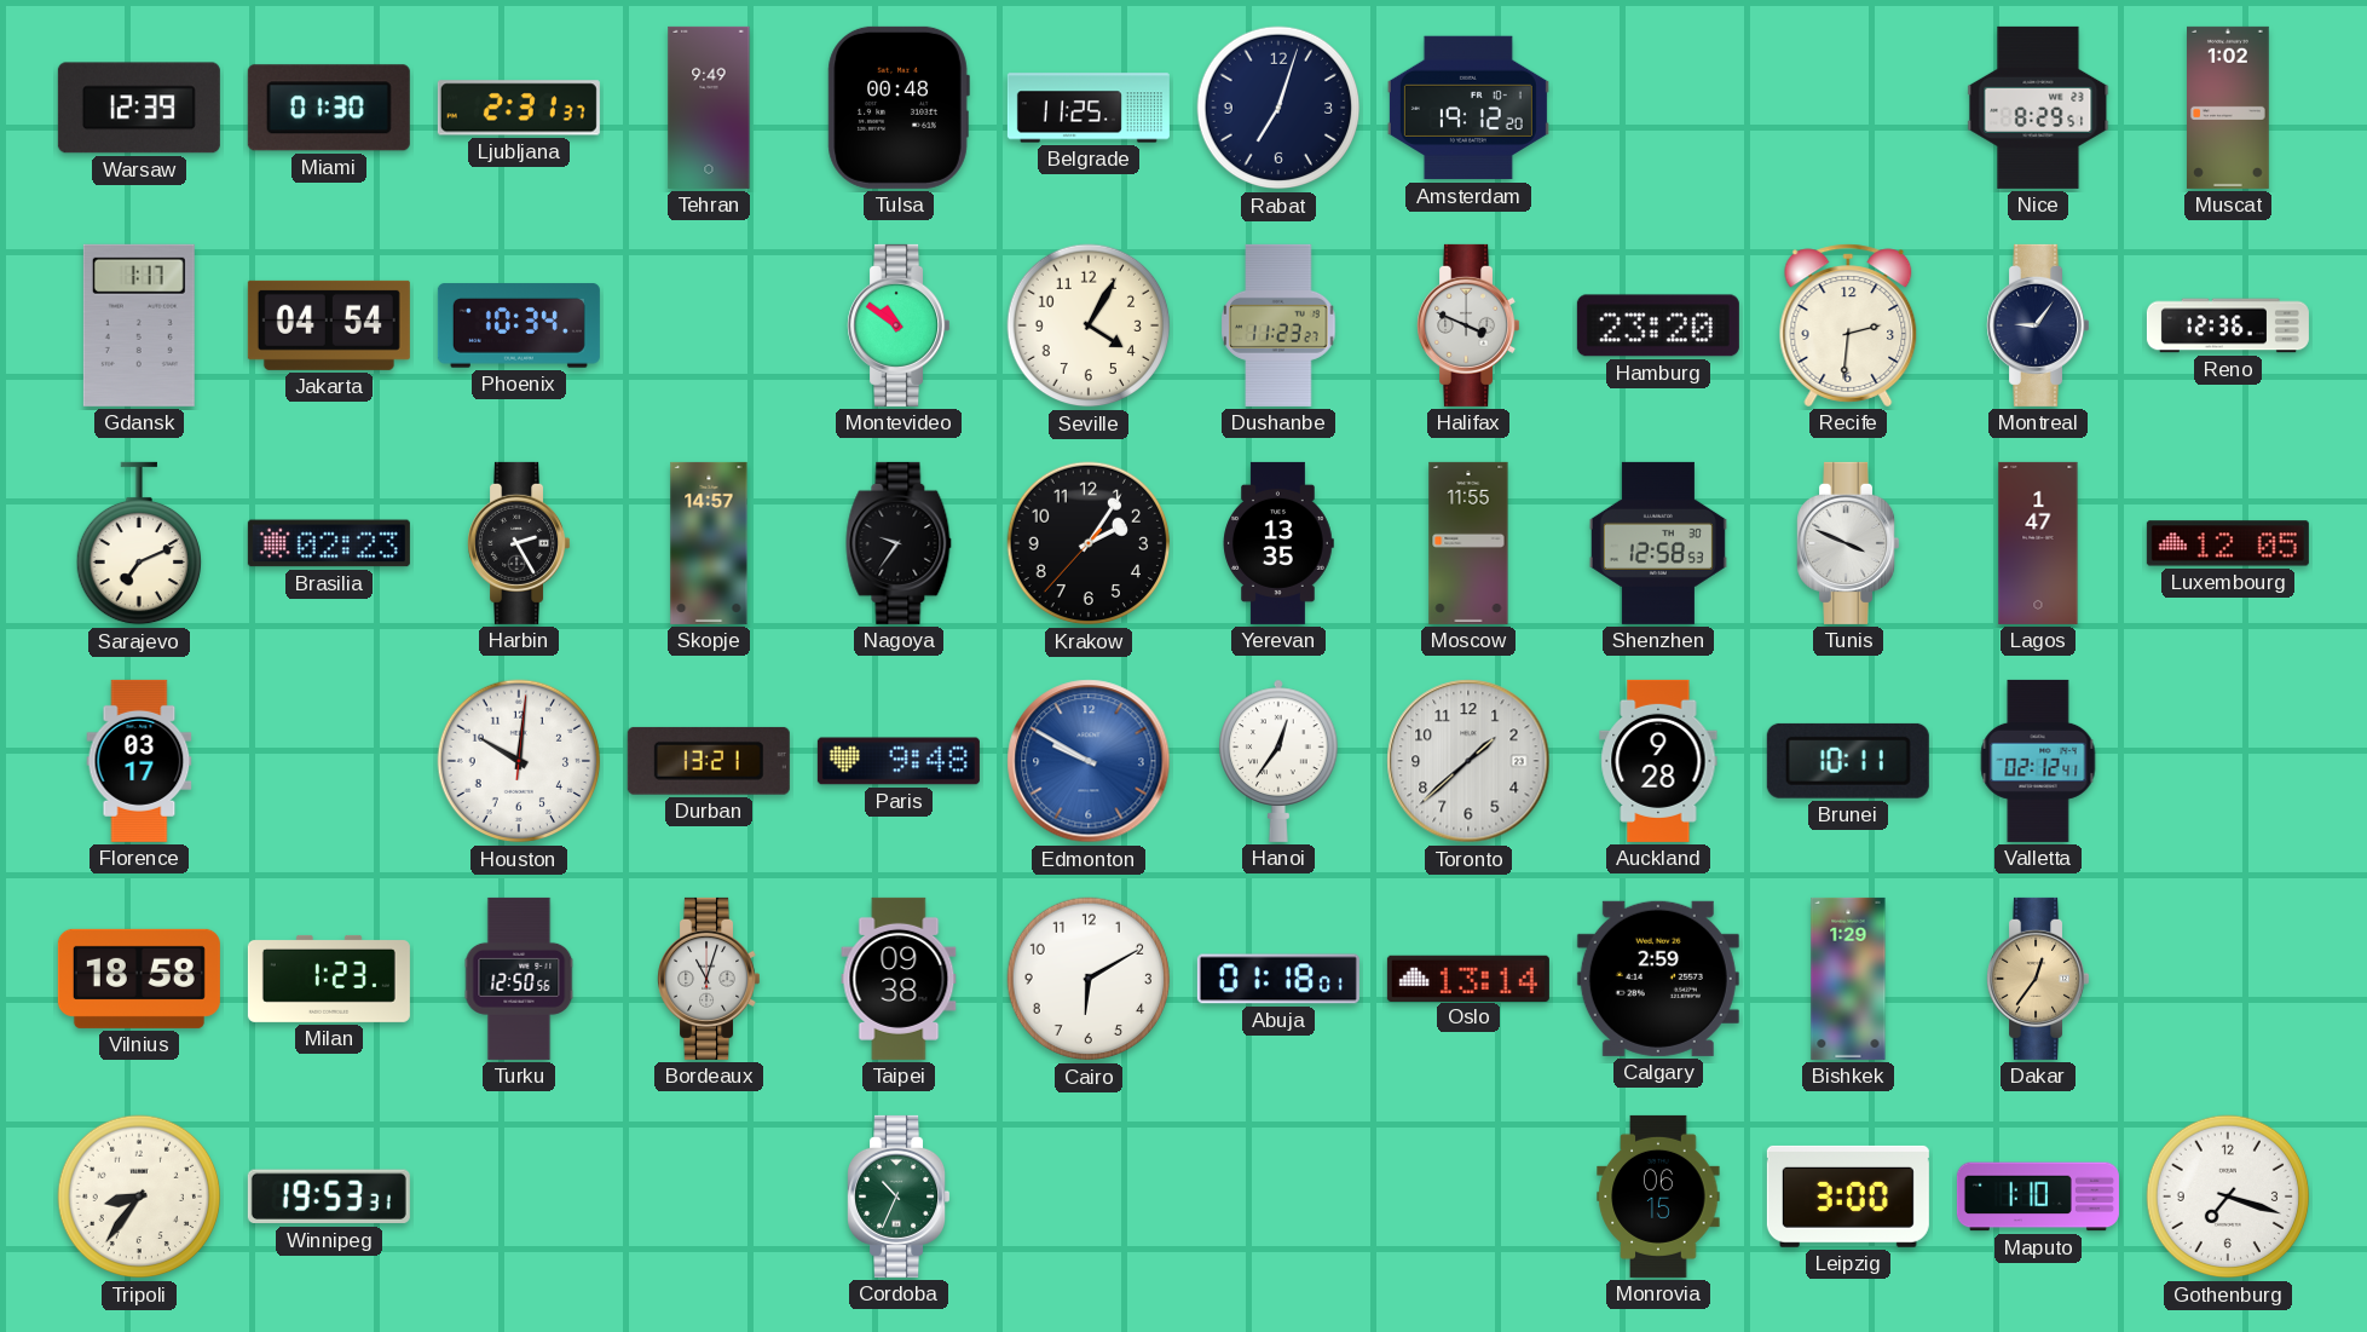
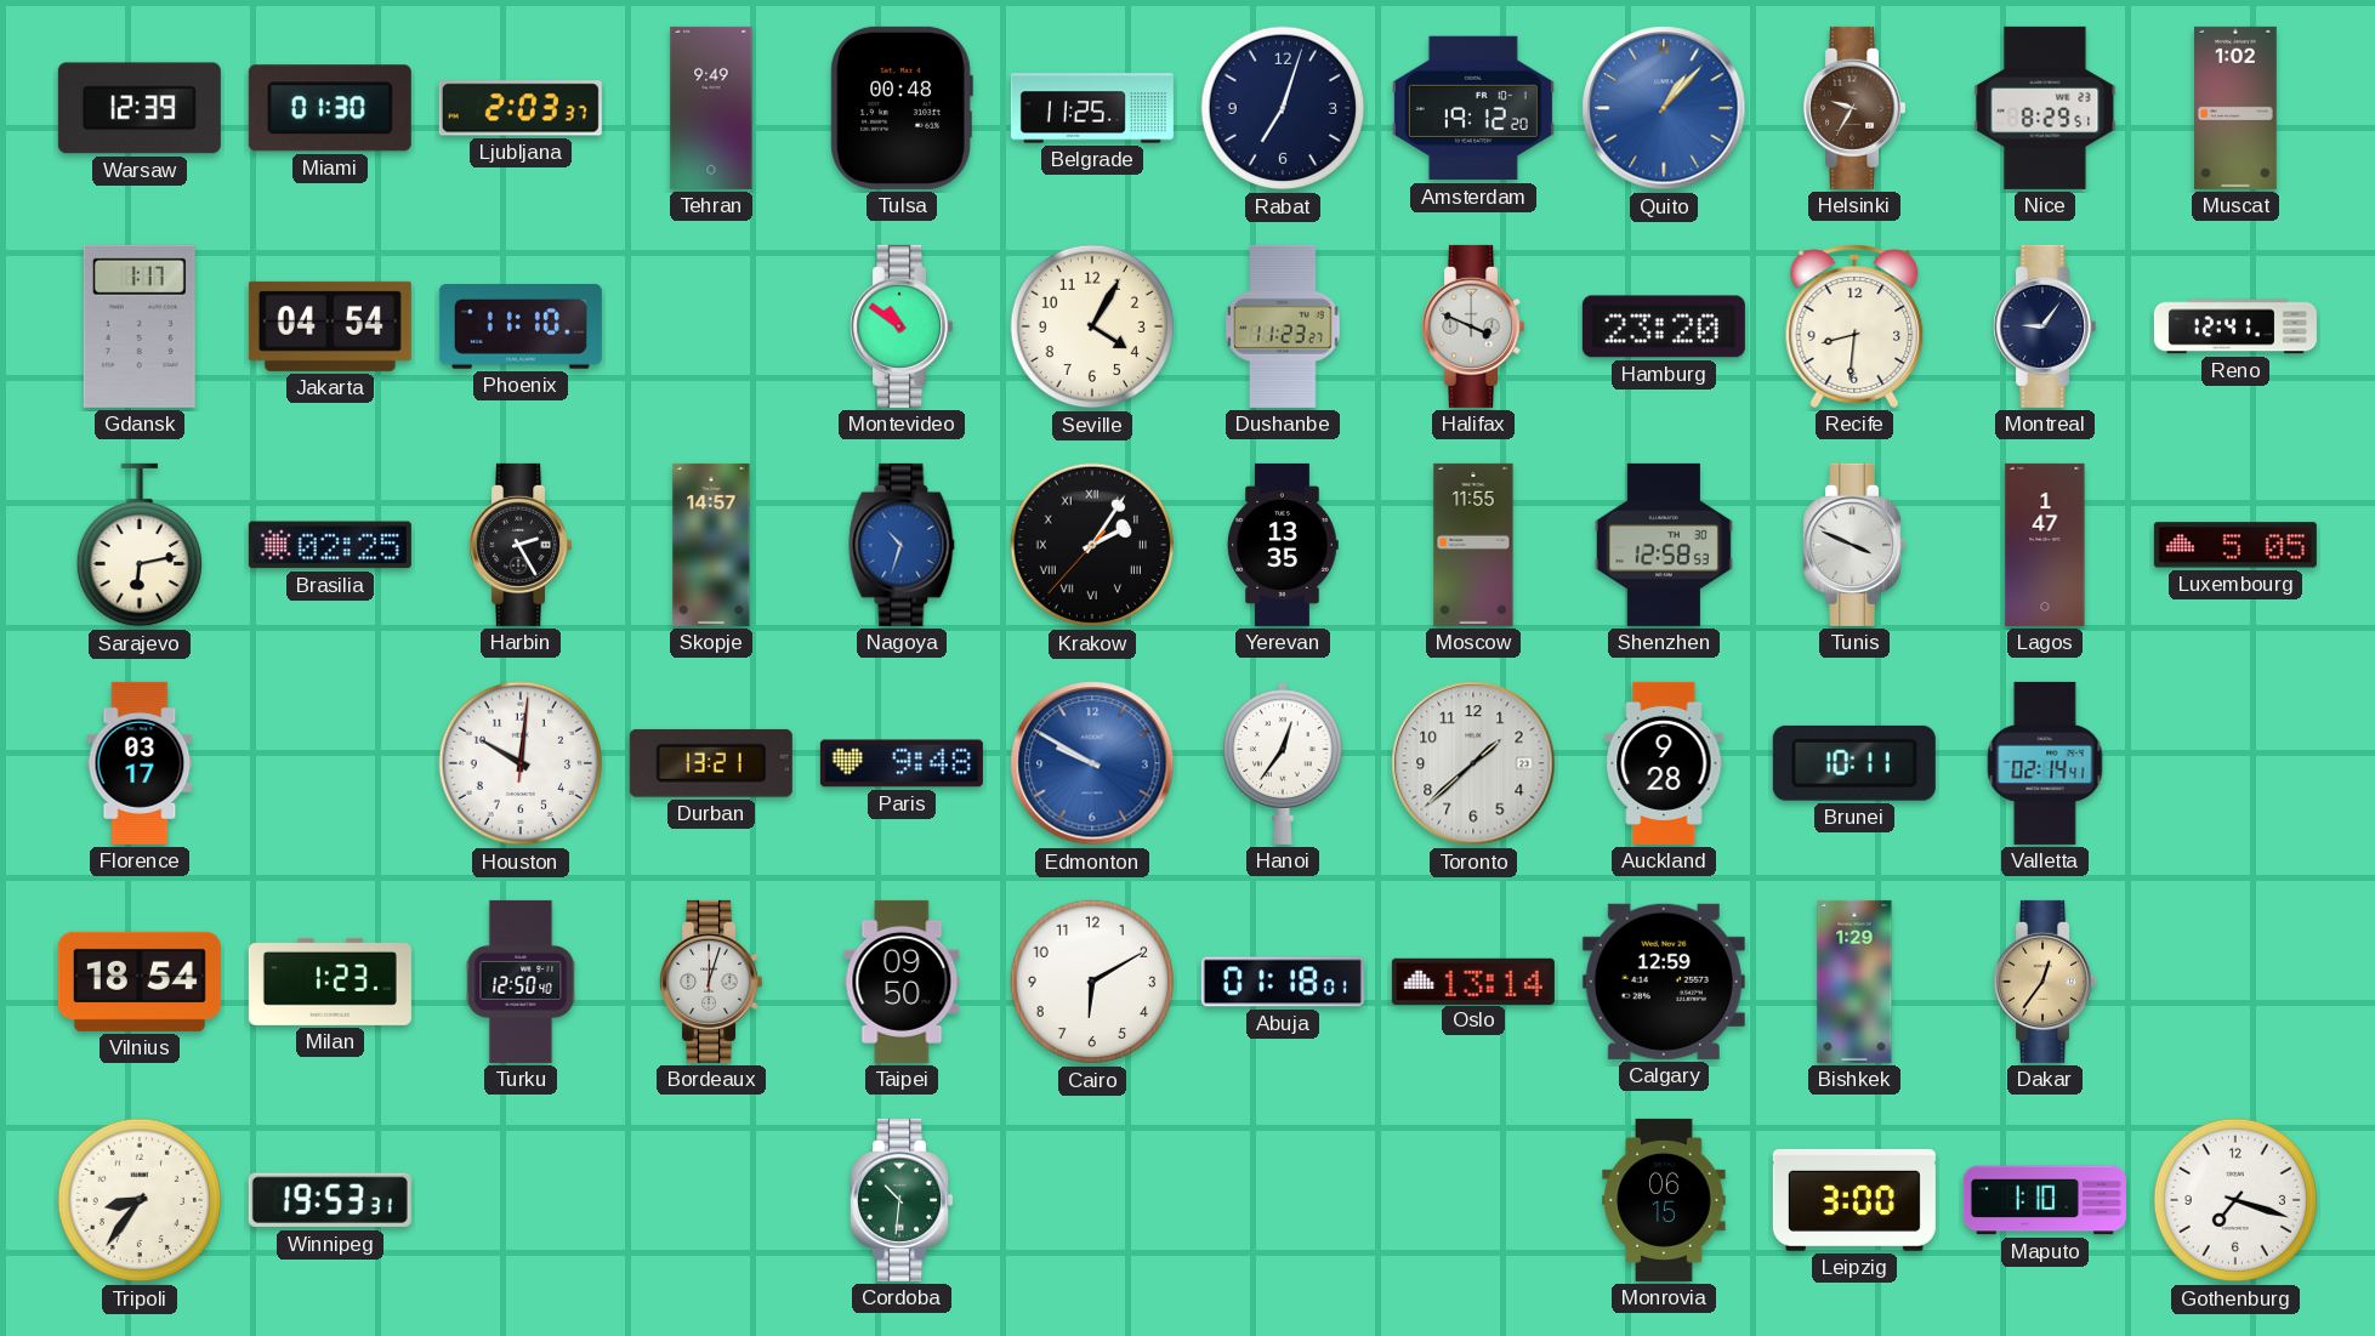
Ljubljana: 2:31 -> 2:03 (521, 108)
Quito: none -> 1:07 (1664, 108)
Helsinki: none -> 9:35 (1854, 108)
Phoenix: 10:34 -> 11:10 (521, 326)
Recife: 2:31 -> 8:31 (1854, 326)
Reno: 12:36 -> 12:41 (2235, 326)
Sarajevo: 7:11 -> 6:13 (138, 545)
Brasilia: 02:23 -> 02:25 (330, 545)
Nagoya: 9:36 -> 10:33 (902, 545)
Nagoya dial: black -> blue (902, 545)
Krakow numerals: Arabic -> Roman (1092, 545)
Luxembourg: 12:05 -> 5:05 (2235, 545)
Valletta: 02:12 -> 02:14 (2045, 763)
Vilnius: 18:58 -> 18:54 (140, 982)
Turku: 12:50:56 -> 12:50:40 (521, 982)
Bordeaux: 11:03 -> 12:03 (711, 982)
Taipei: 09:38 -> 09:50 (902, 982)
Calgary: 2:59 -> 12:59 (1664, 982)
Cordoba: 10:34 -> 10:31 (902, 1200)
